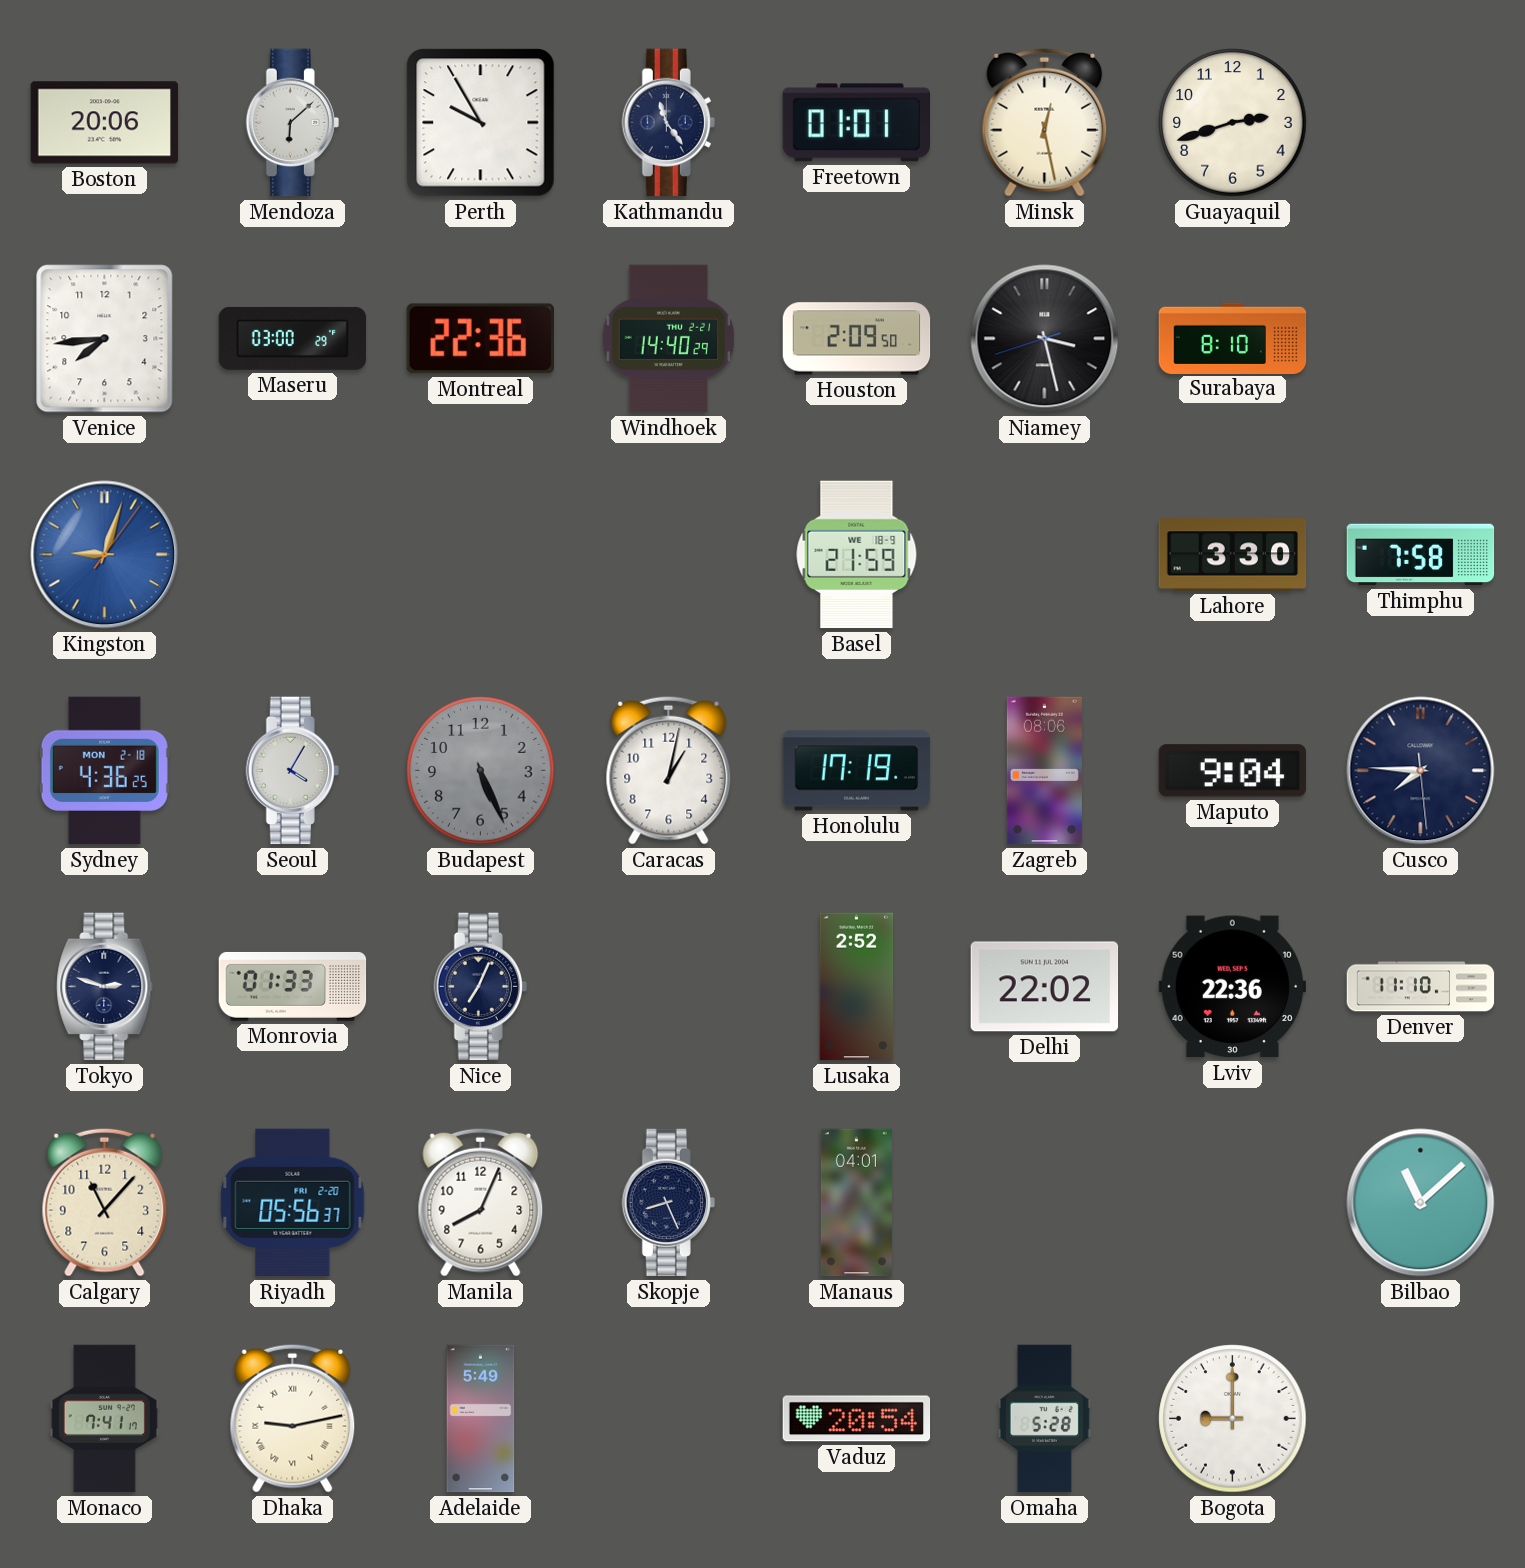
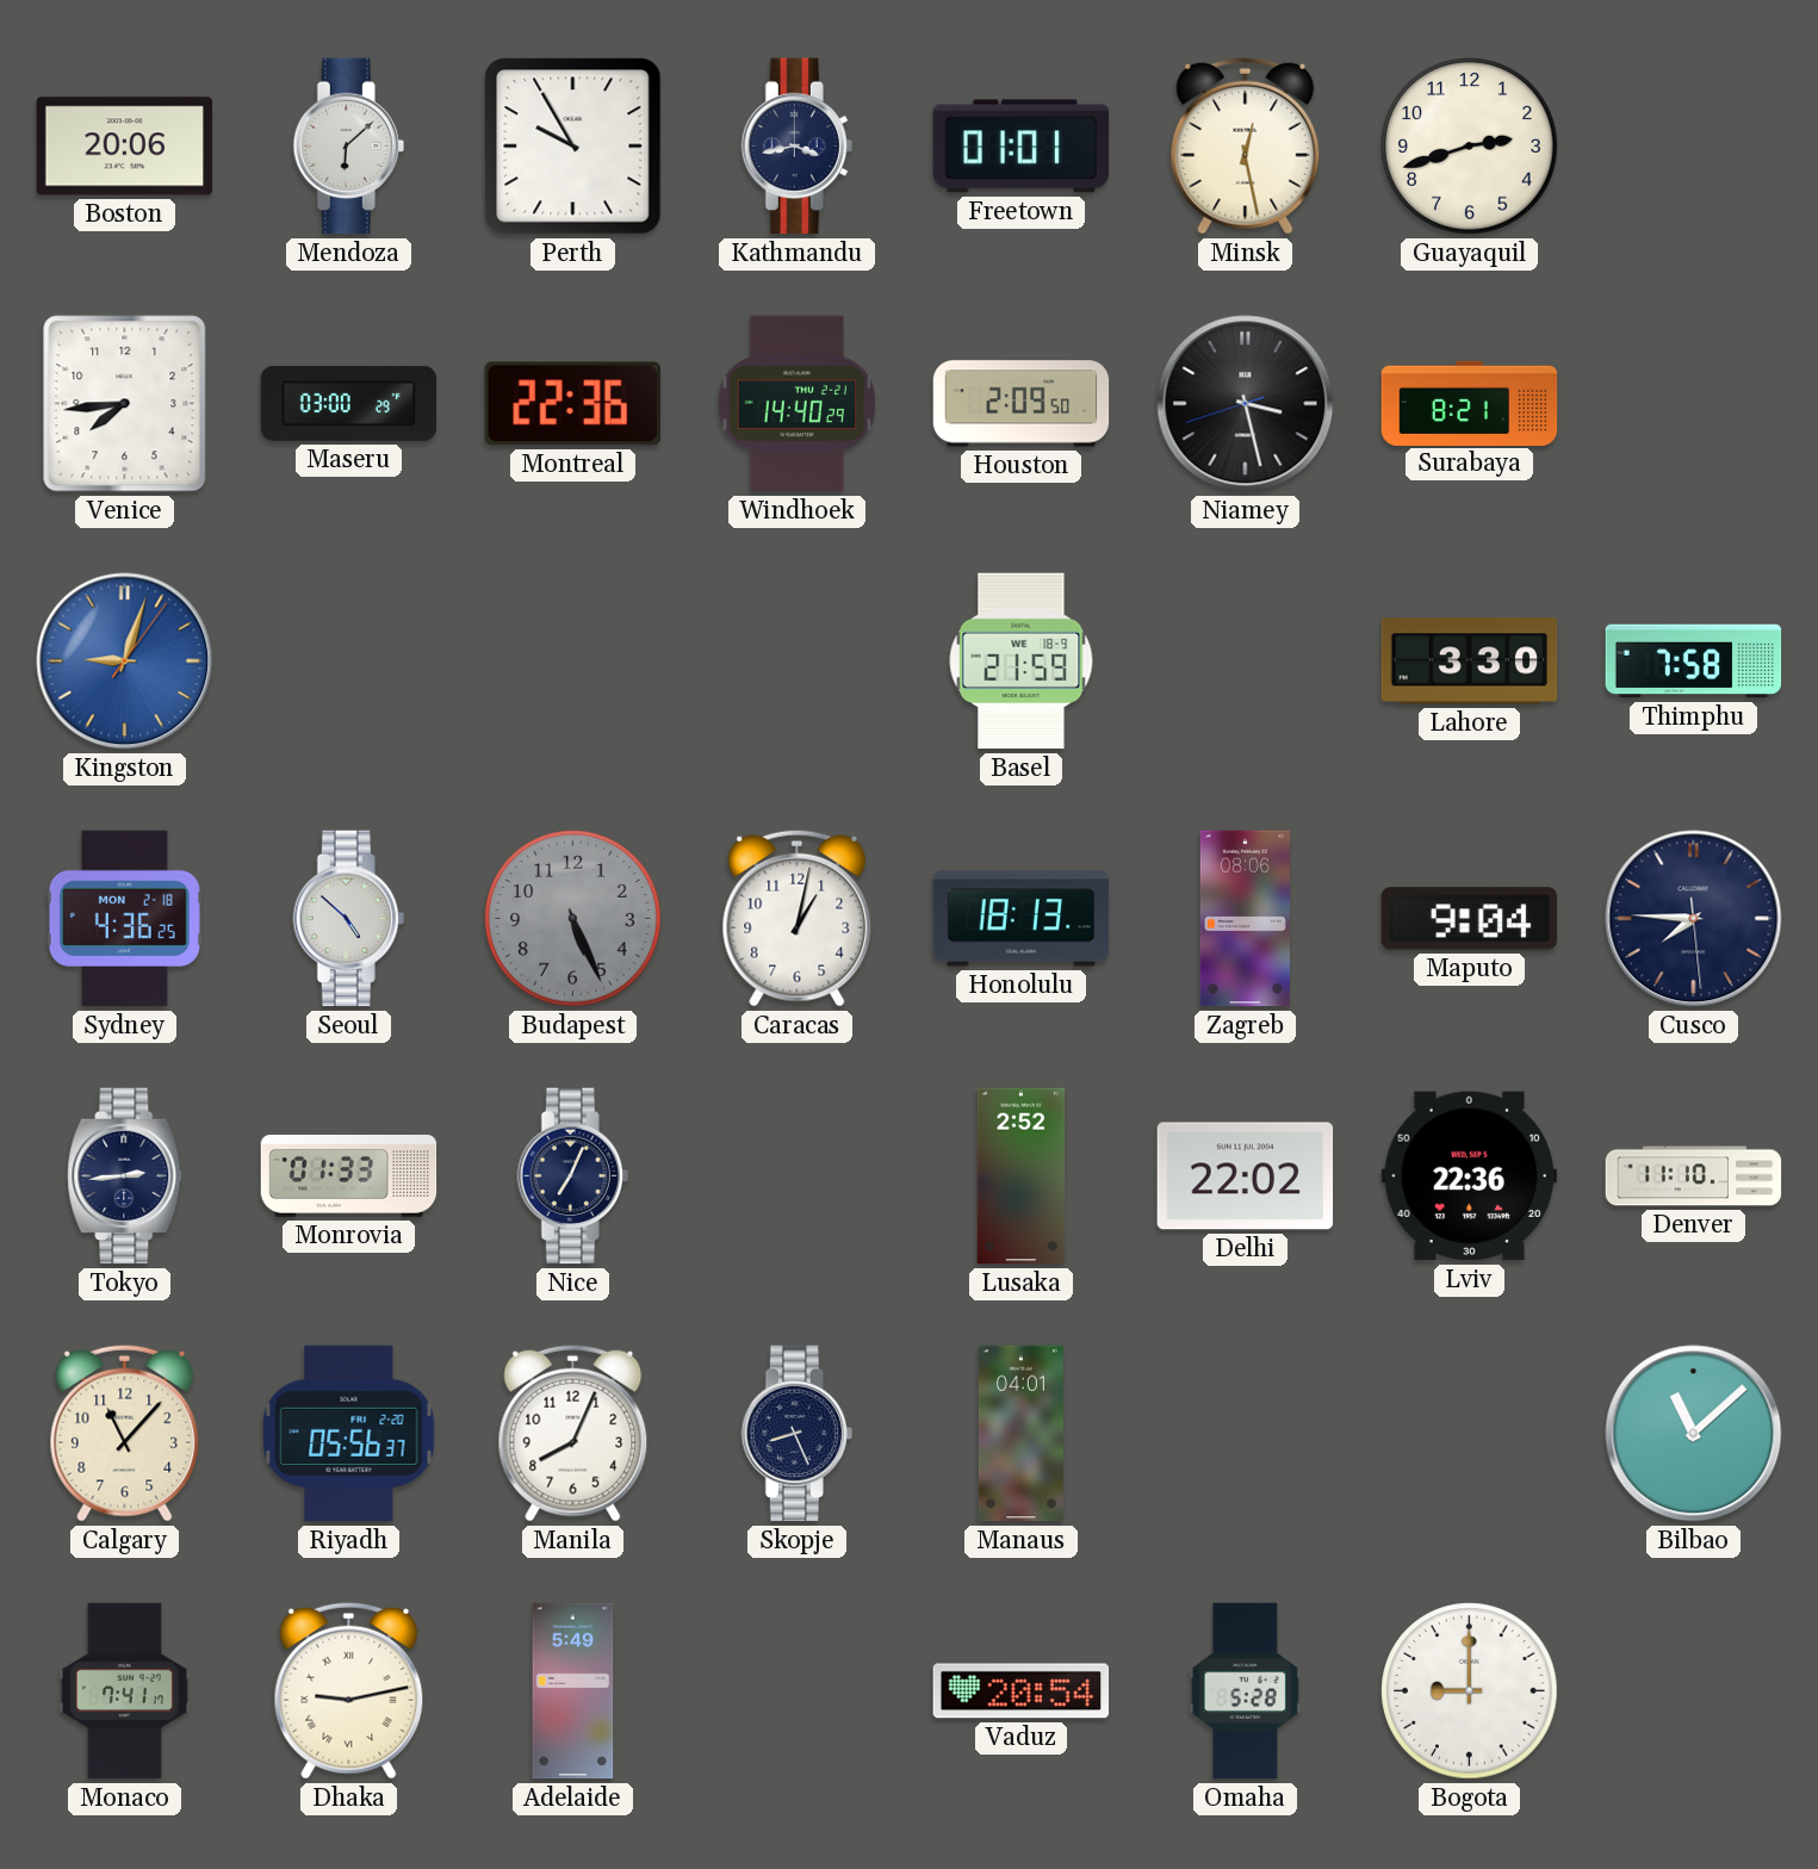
Kathmandu: 11:24 -> 3:43 (796, 147)
Surabaya: 8:10 -> 8:21 (1470, 403)
Seoul: 4:05 -> 4:52 (348, 919)
Honolulu: 17:19 -> 18:13 (1022, 919)
Tokyo: 2:48 -> 2:44 (125, 1176)
